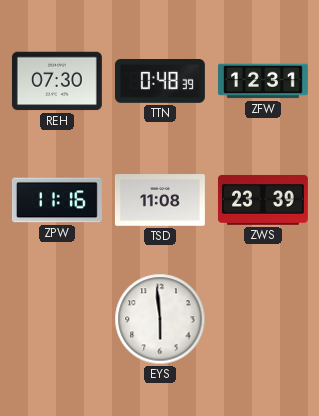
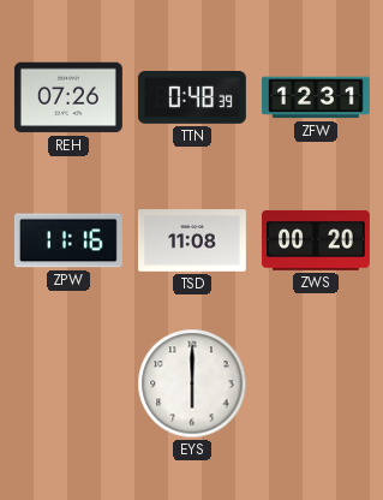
REH: 07:30 -> 07:26 (68, 97)
ZWS: 23:39 -> 00:20 (316, 240)
EYS: 5:59 -> 6:00 (192, 383)
